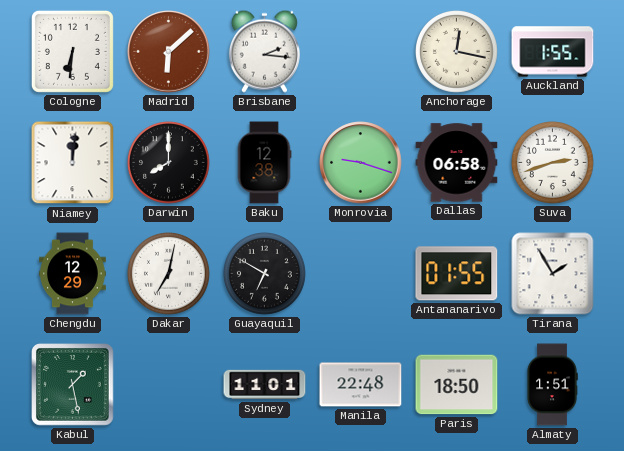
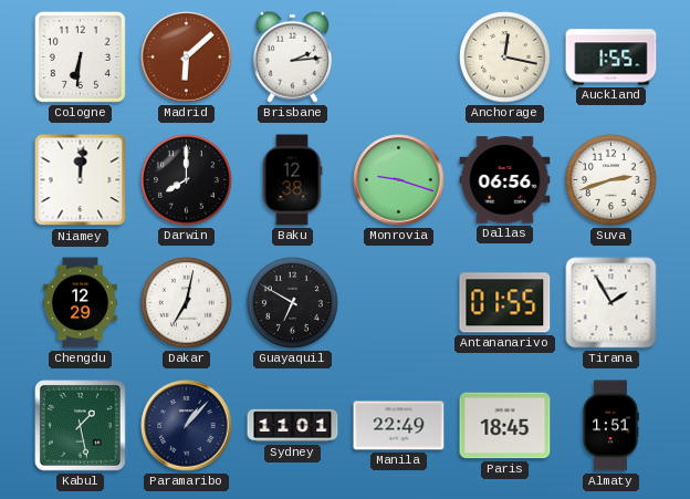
Brisbane: 2:16 -> 2:14 (292, 56)
Dallas: 06:58 -> 06:56 (505, 180)
Paramaribo: none -> 1:07 (187, 426)
Manila: 22:48 -> 22:49 (399, 426)
Paris: 18:50 -> 18:45 (505, 426)
